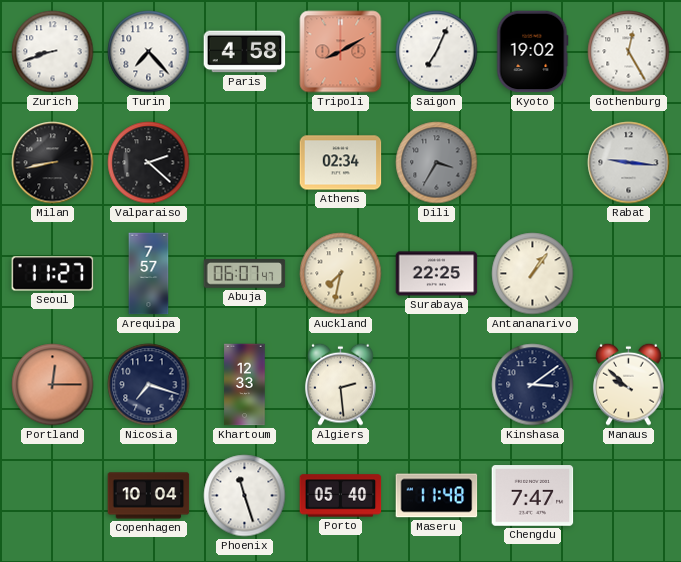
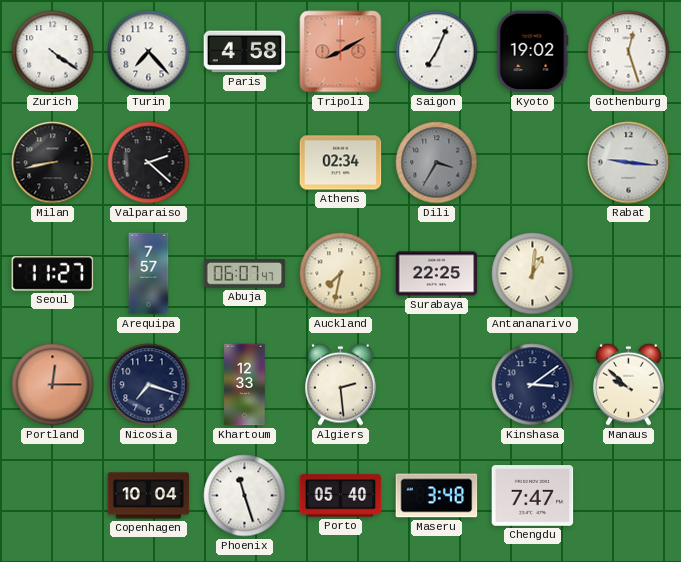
Zurich: 8:42 -> 4:21 (53, 52)
Gothenburg: 12:25 -> 12:27 (629, 52)
Antananarivo: 1:06 -> 1:01 (533, 274)
Maseru: 11:48 -> 3:48 (437, 496)
